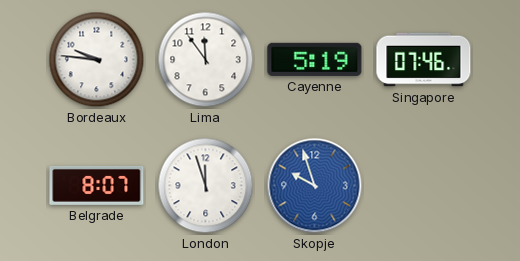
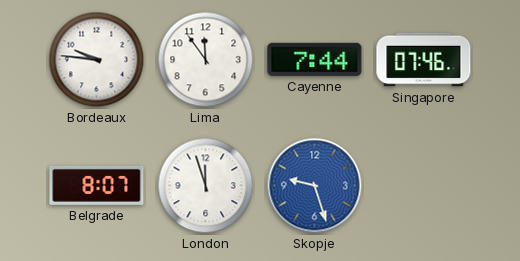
Cayenne: 5:19 -> 7:44 (315, 59)
Skopje: 9:57 -> 9:27 (315, 186)
